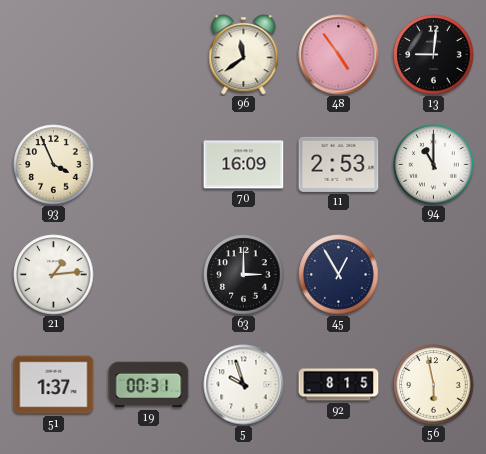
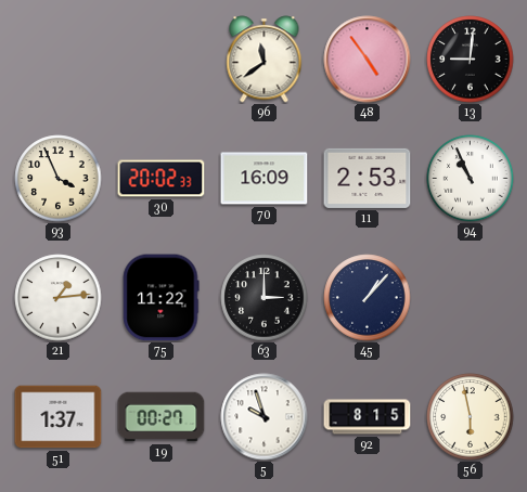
30: none -> 20:02 (162, 179)
94: 11:00 -> 10:56 (471, 179)
75: none -> 11:22 (162, 298)
45: 12:55 -> 1:07 (368, 298)
19: 00:31 -> 00:27 (162, 417)
